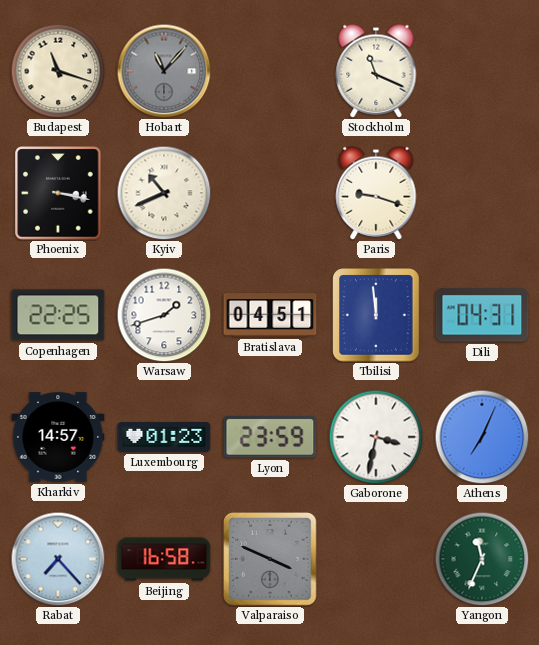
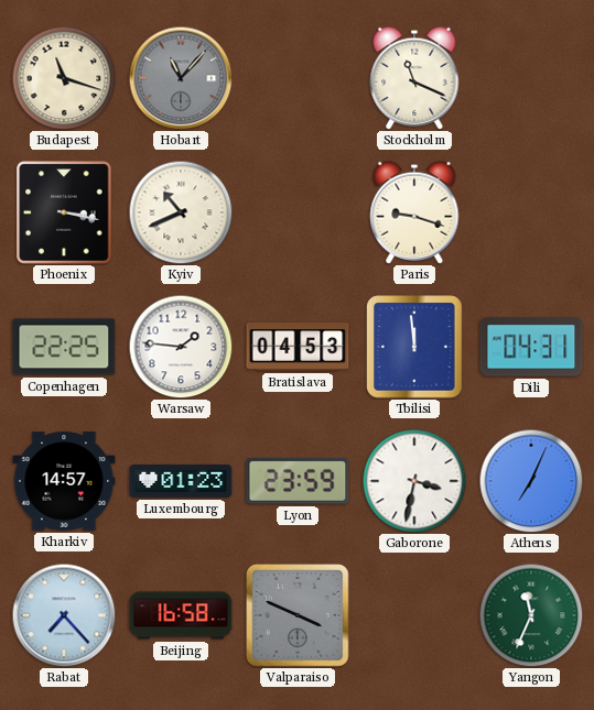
Warsaw: 1:42 -> 1:46 (181, 347)
Bratislava: 04:51 -> 04:53 (298, 347)
